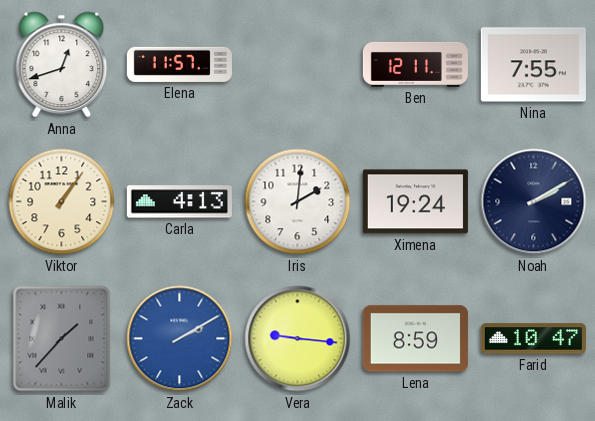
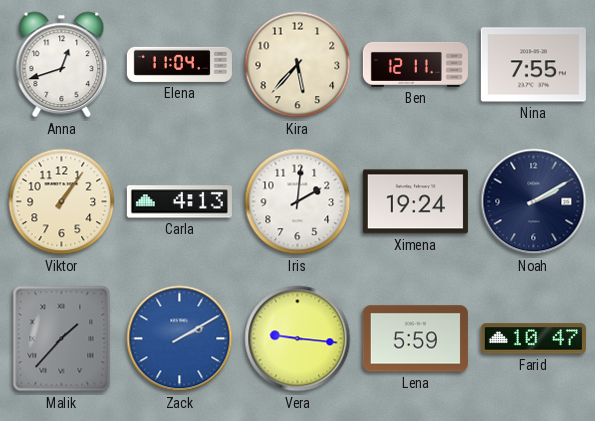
Elena: 11:57 -> 11:04 (179, 64)
Kira: none -> 5:37 (298, 65)
Lena: 8:59 -> 5:59 (415, 339)
